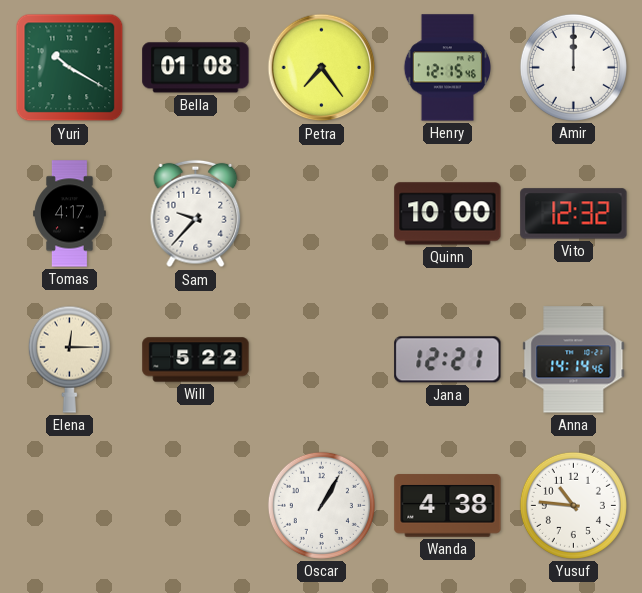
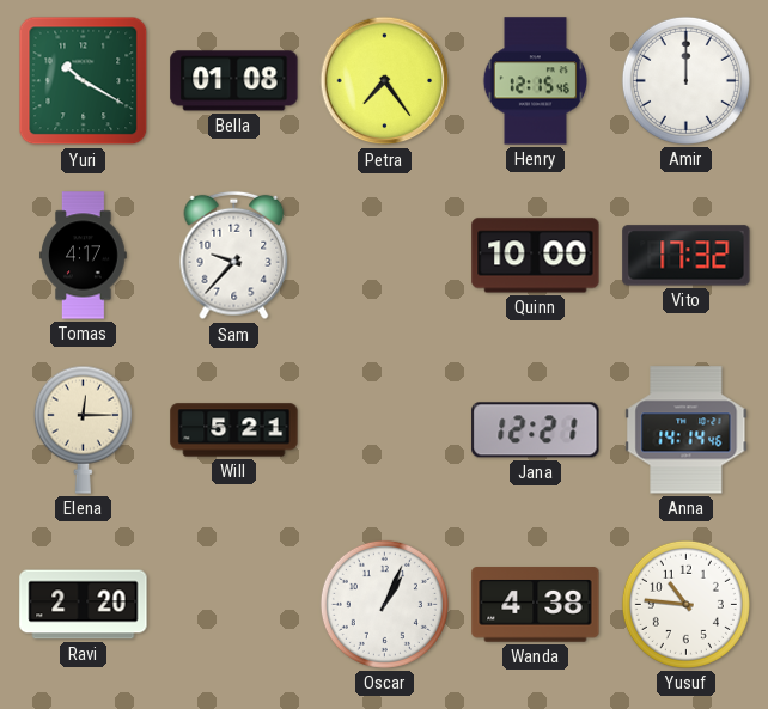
Vito: 12:32 -> 17:32 (687, 256)
Will: 5:22 -> 5:21 (234, 430)
Ravi: none -> 2:20 (84, 605)
Oscar: 1:05 -> 1:04 (384, 604)
